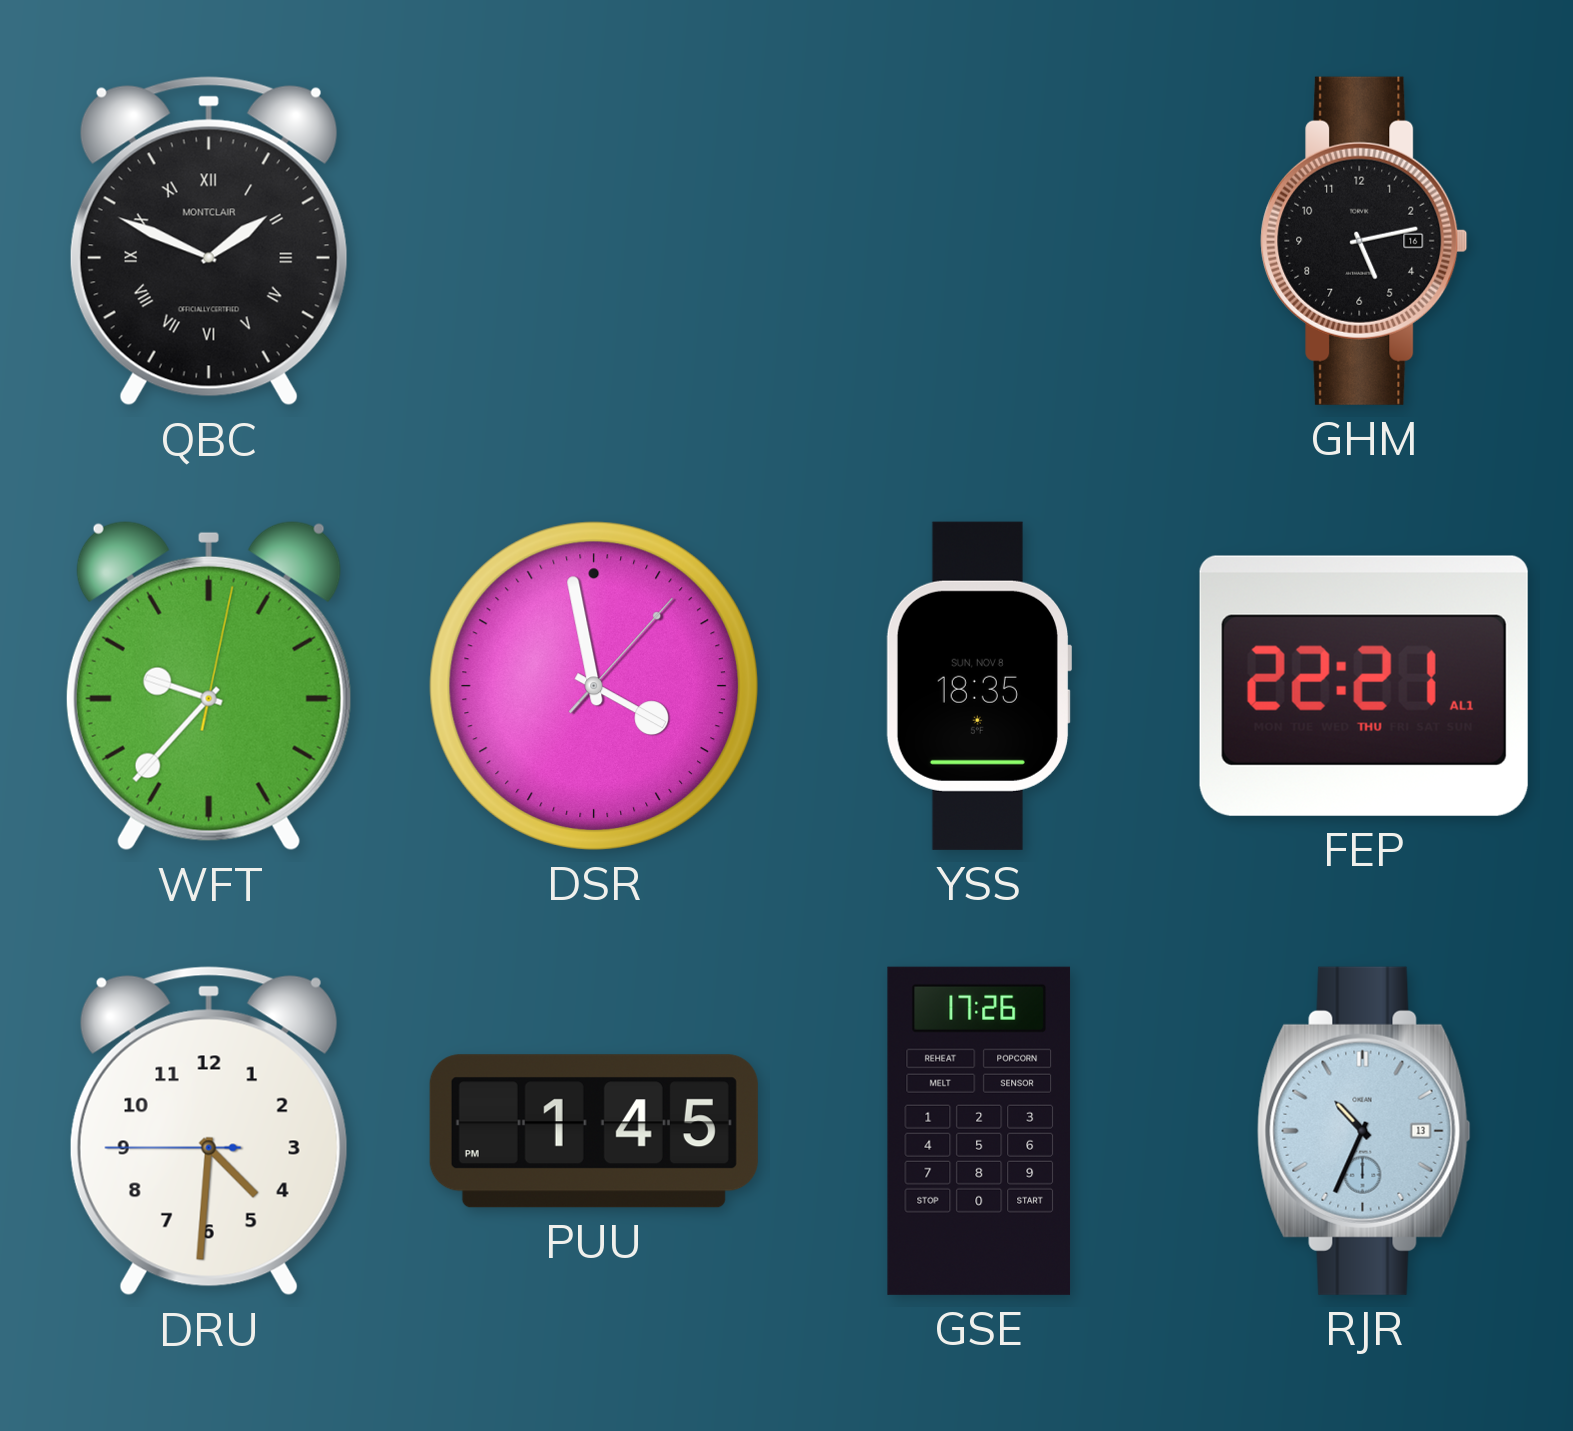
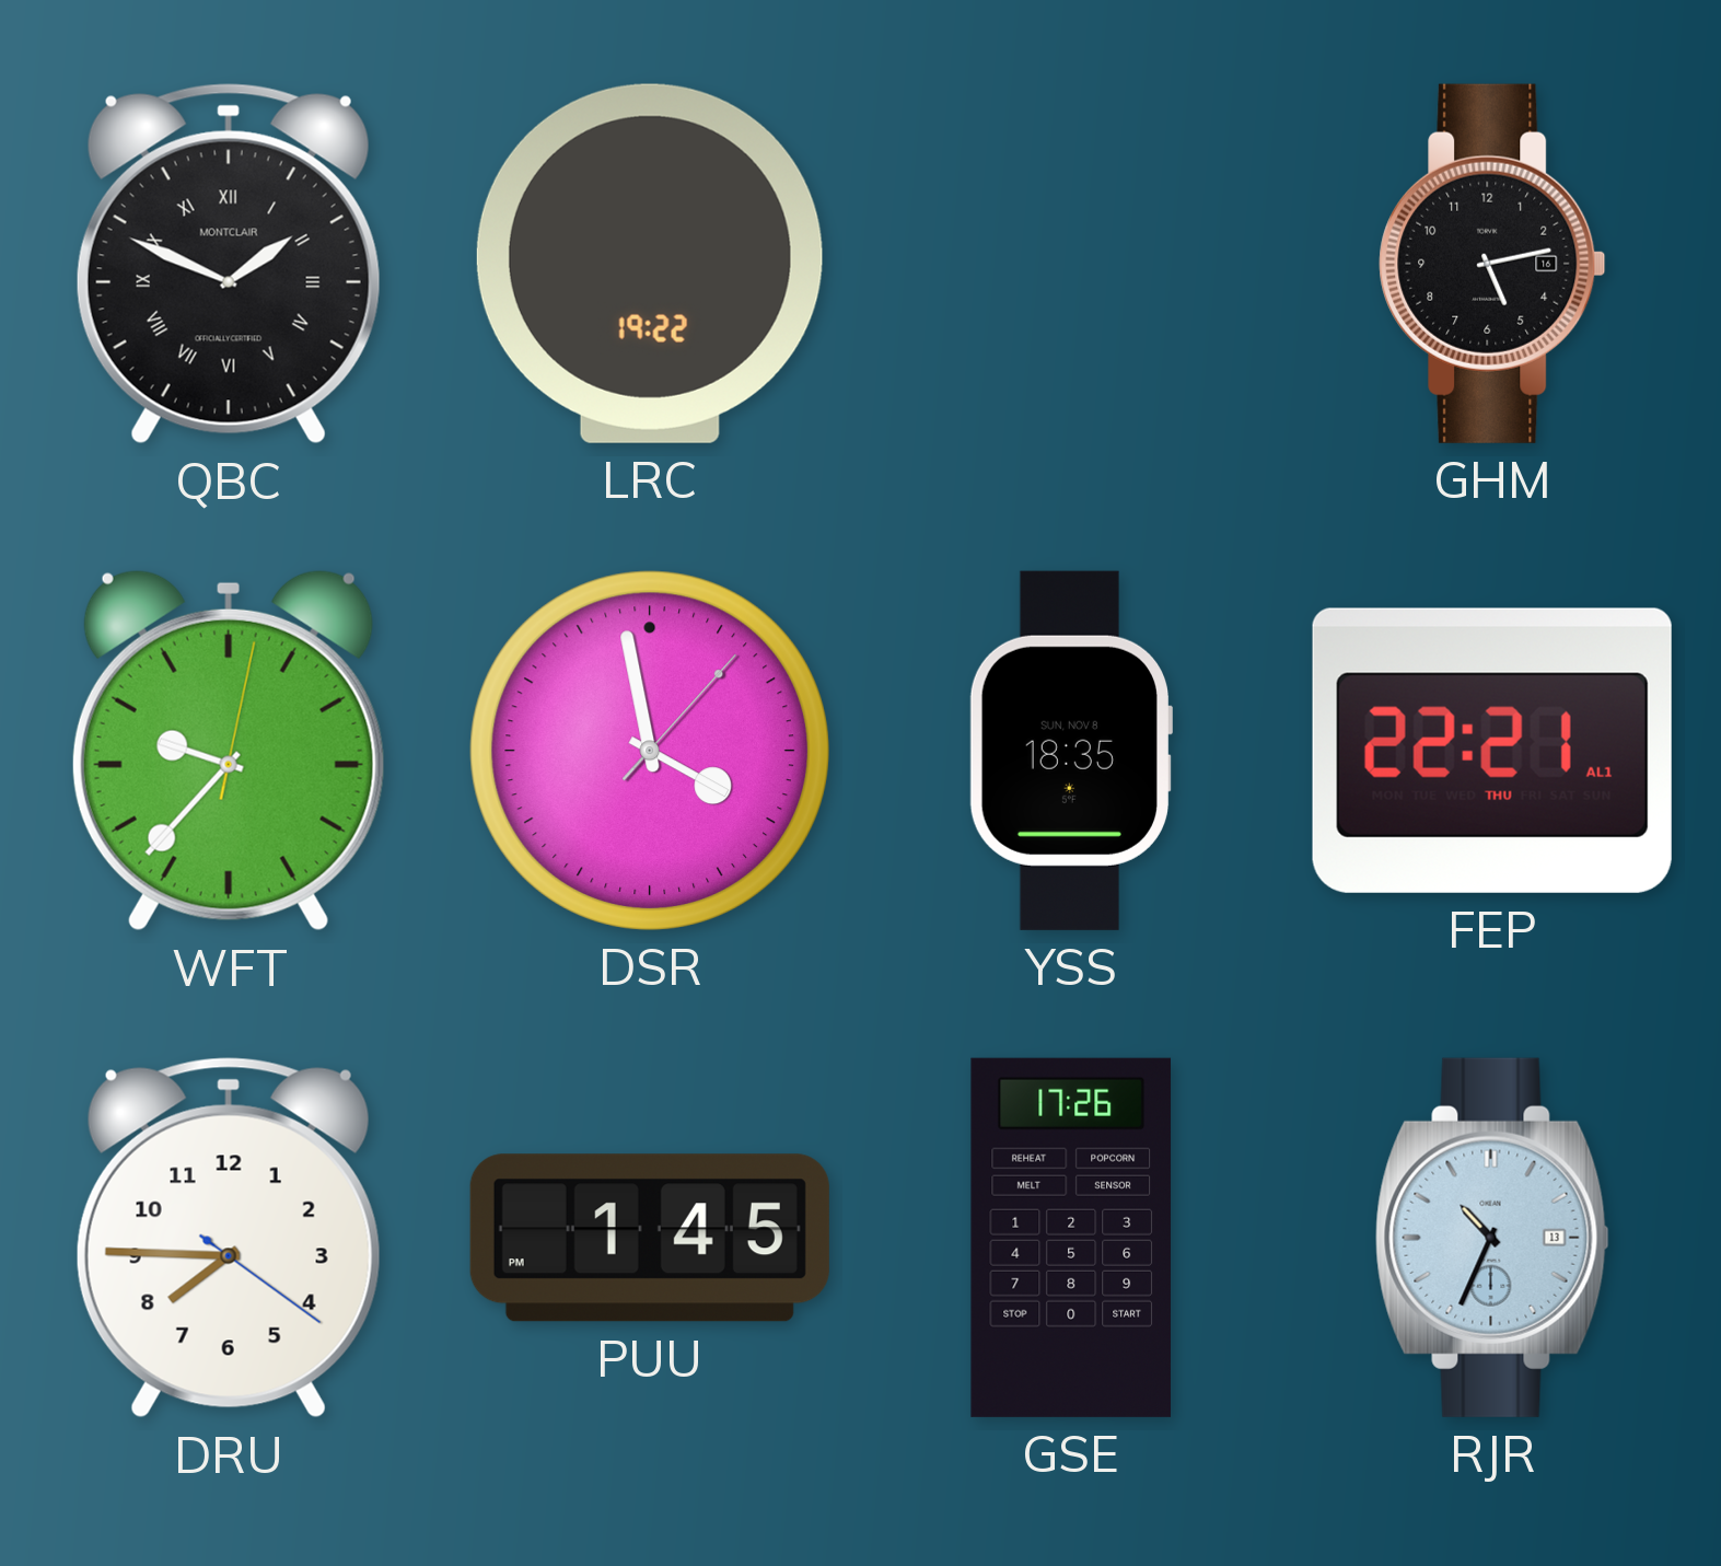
LRC: none -> 19:22 (650, 264)
DRU: 4:30 -> 7:45 (229, 1238)
